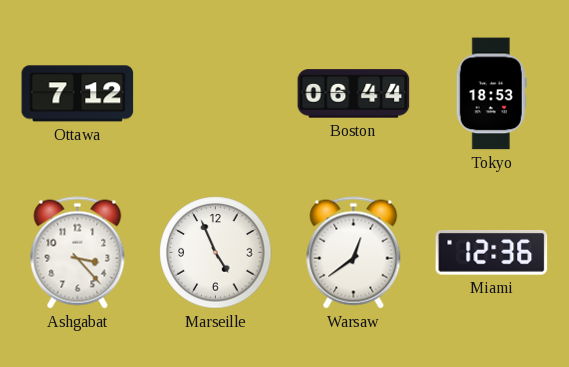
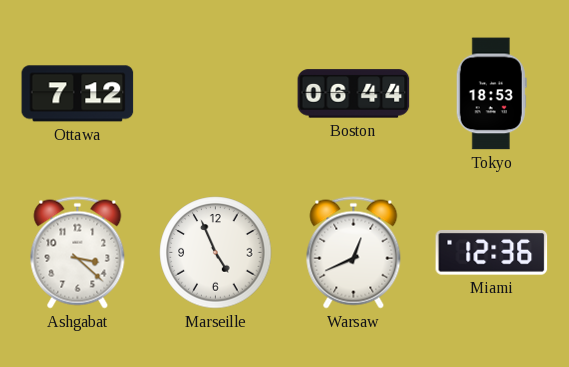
Ashgabat: 3:23 -> 3:22 (78, 253)
Warsaw: 12:39 -> 12:41 (354, 253)
